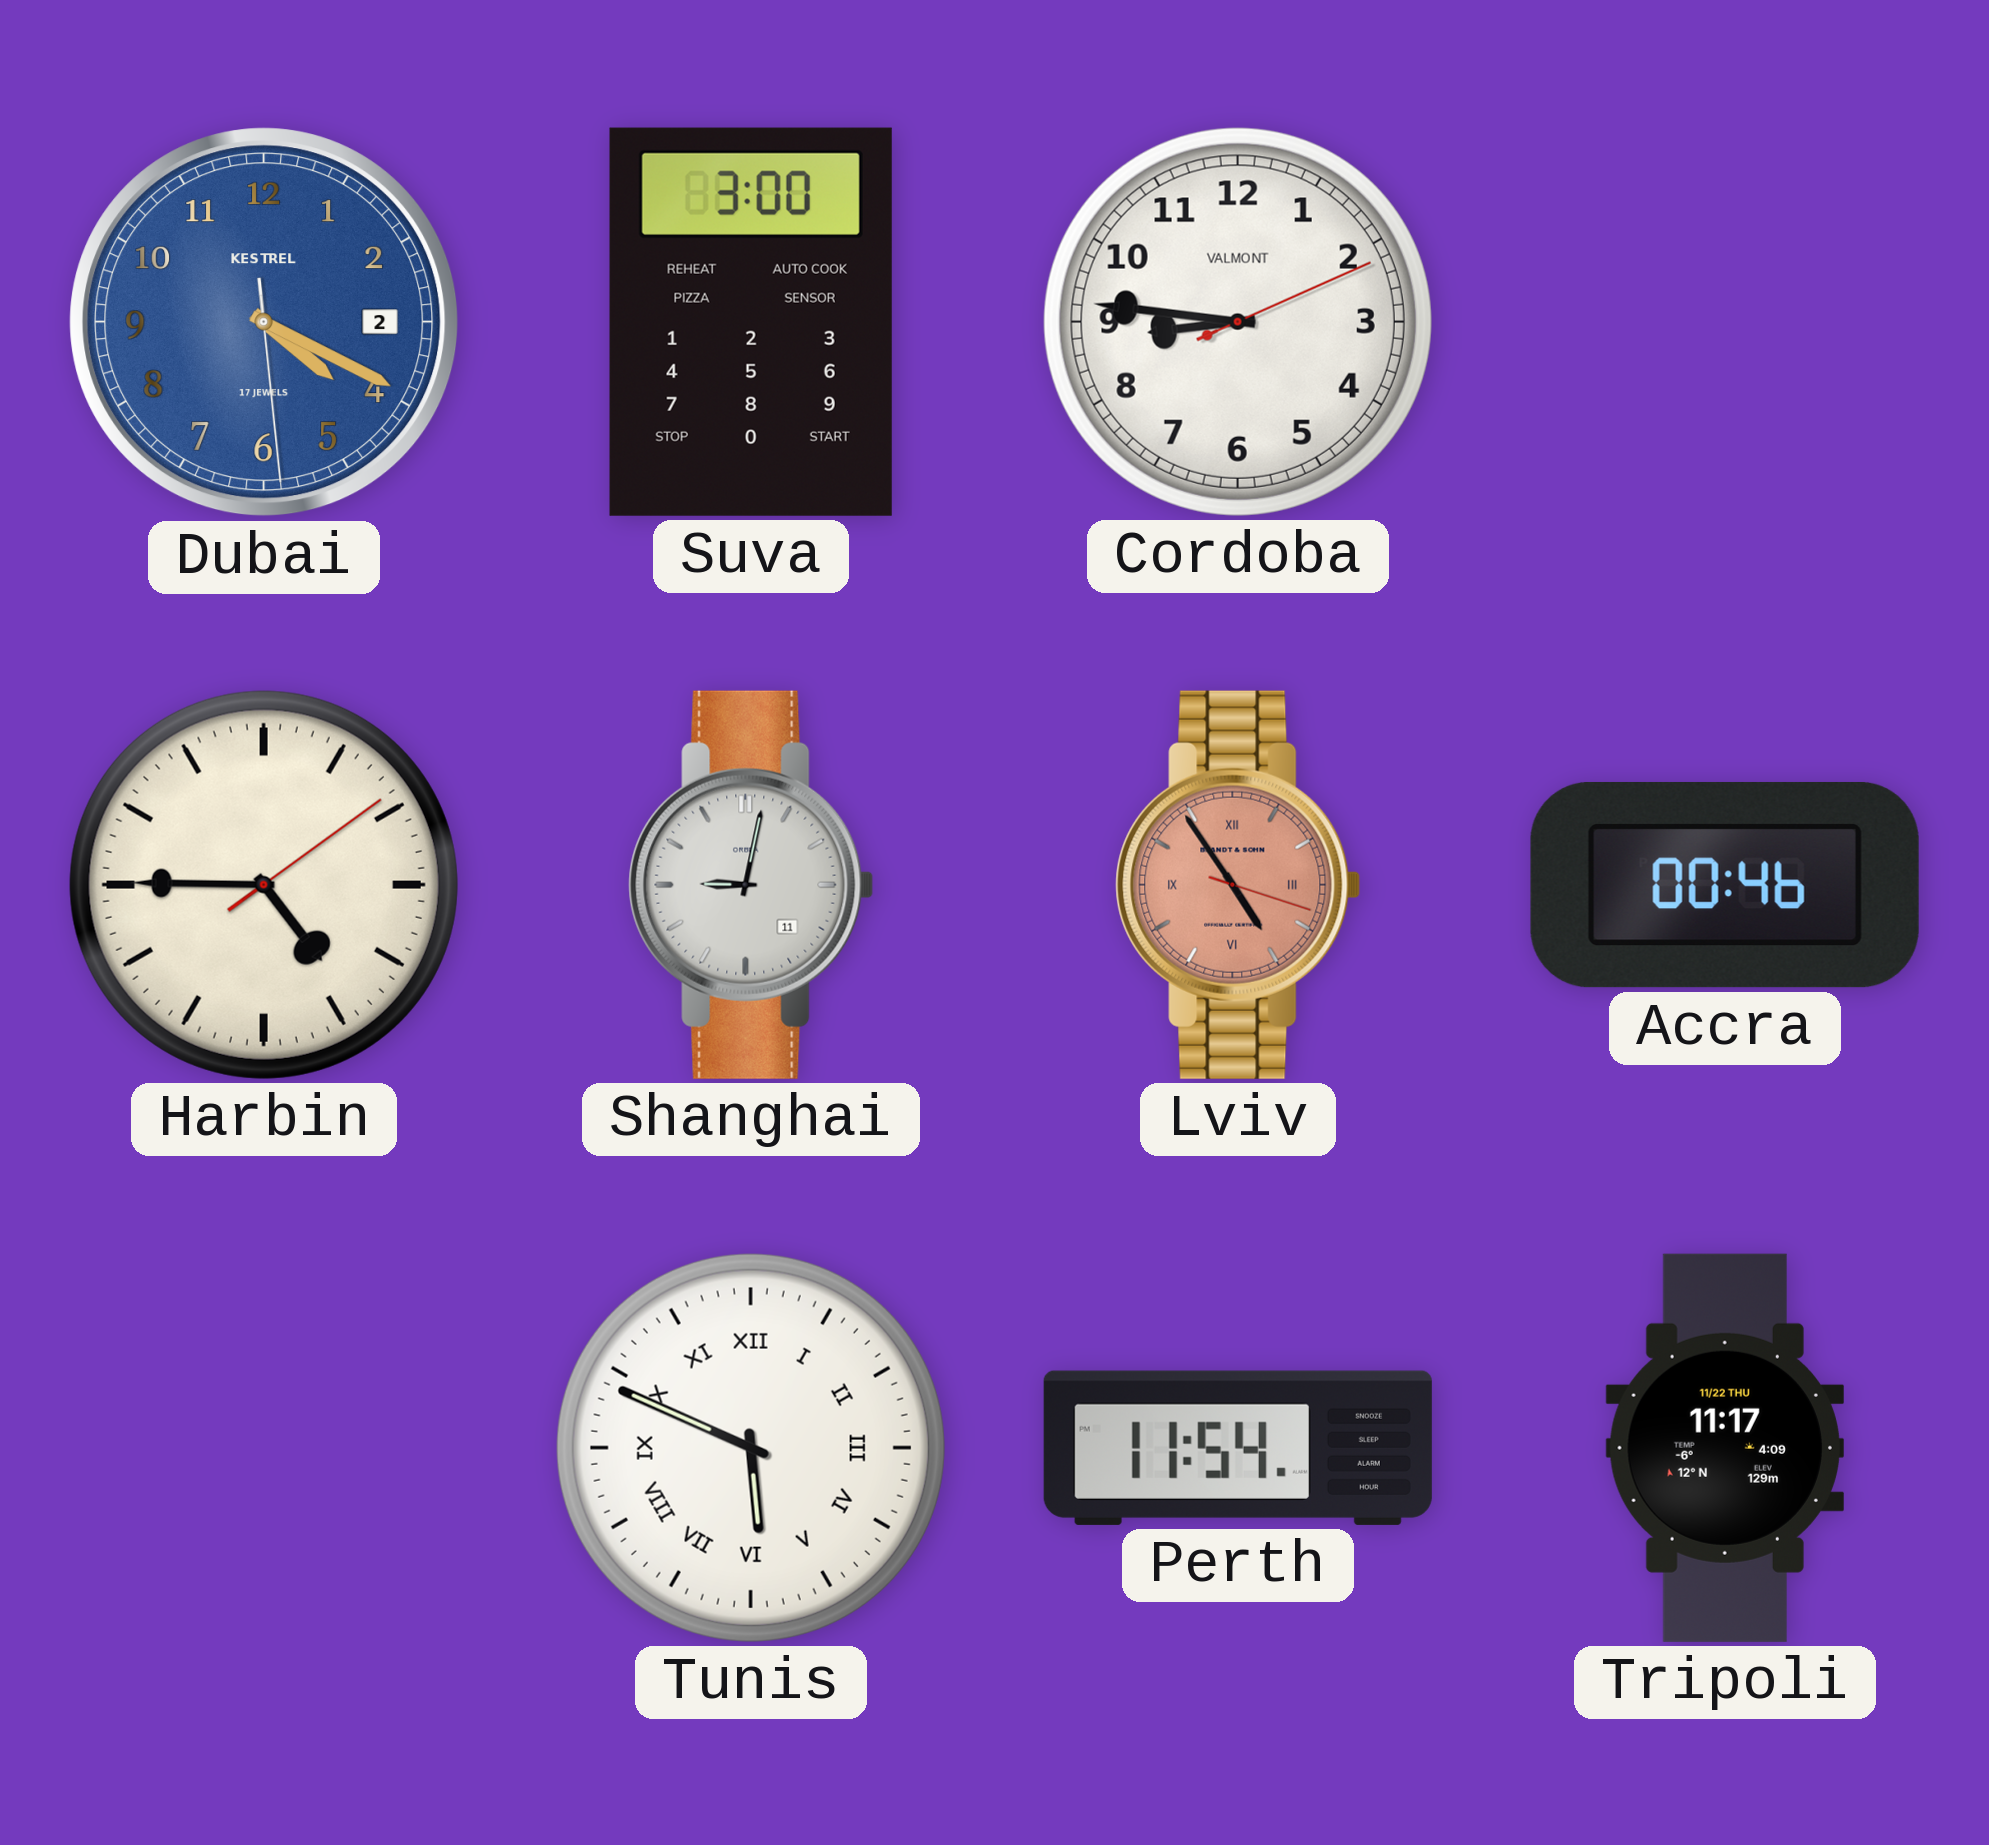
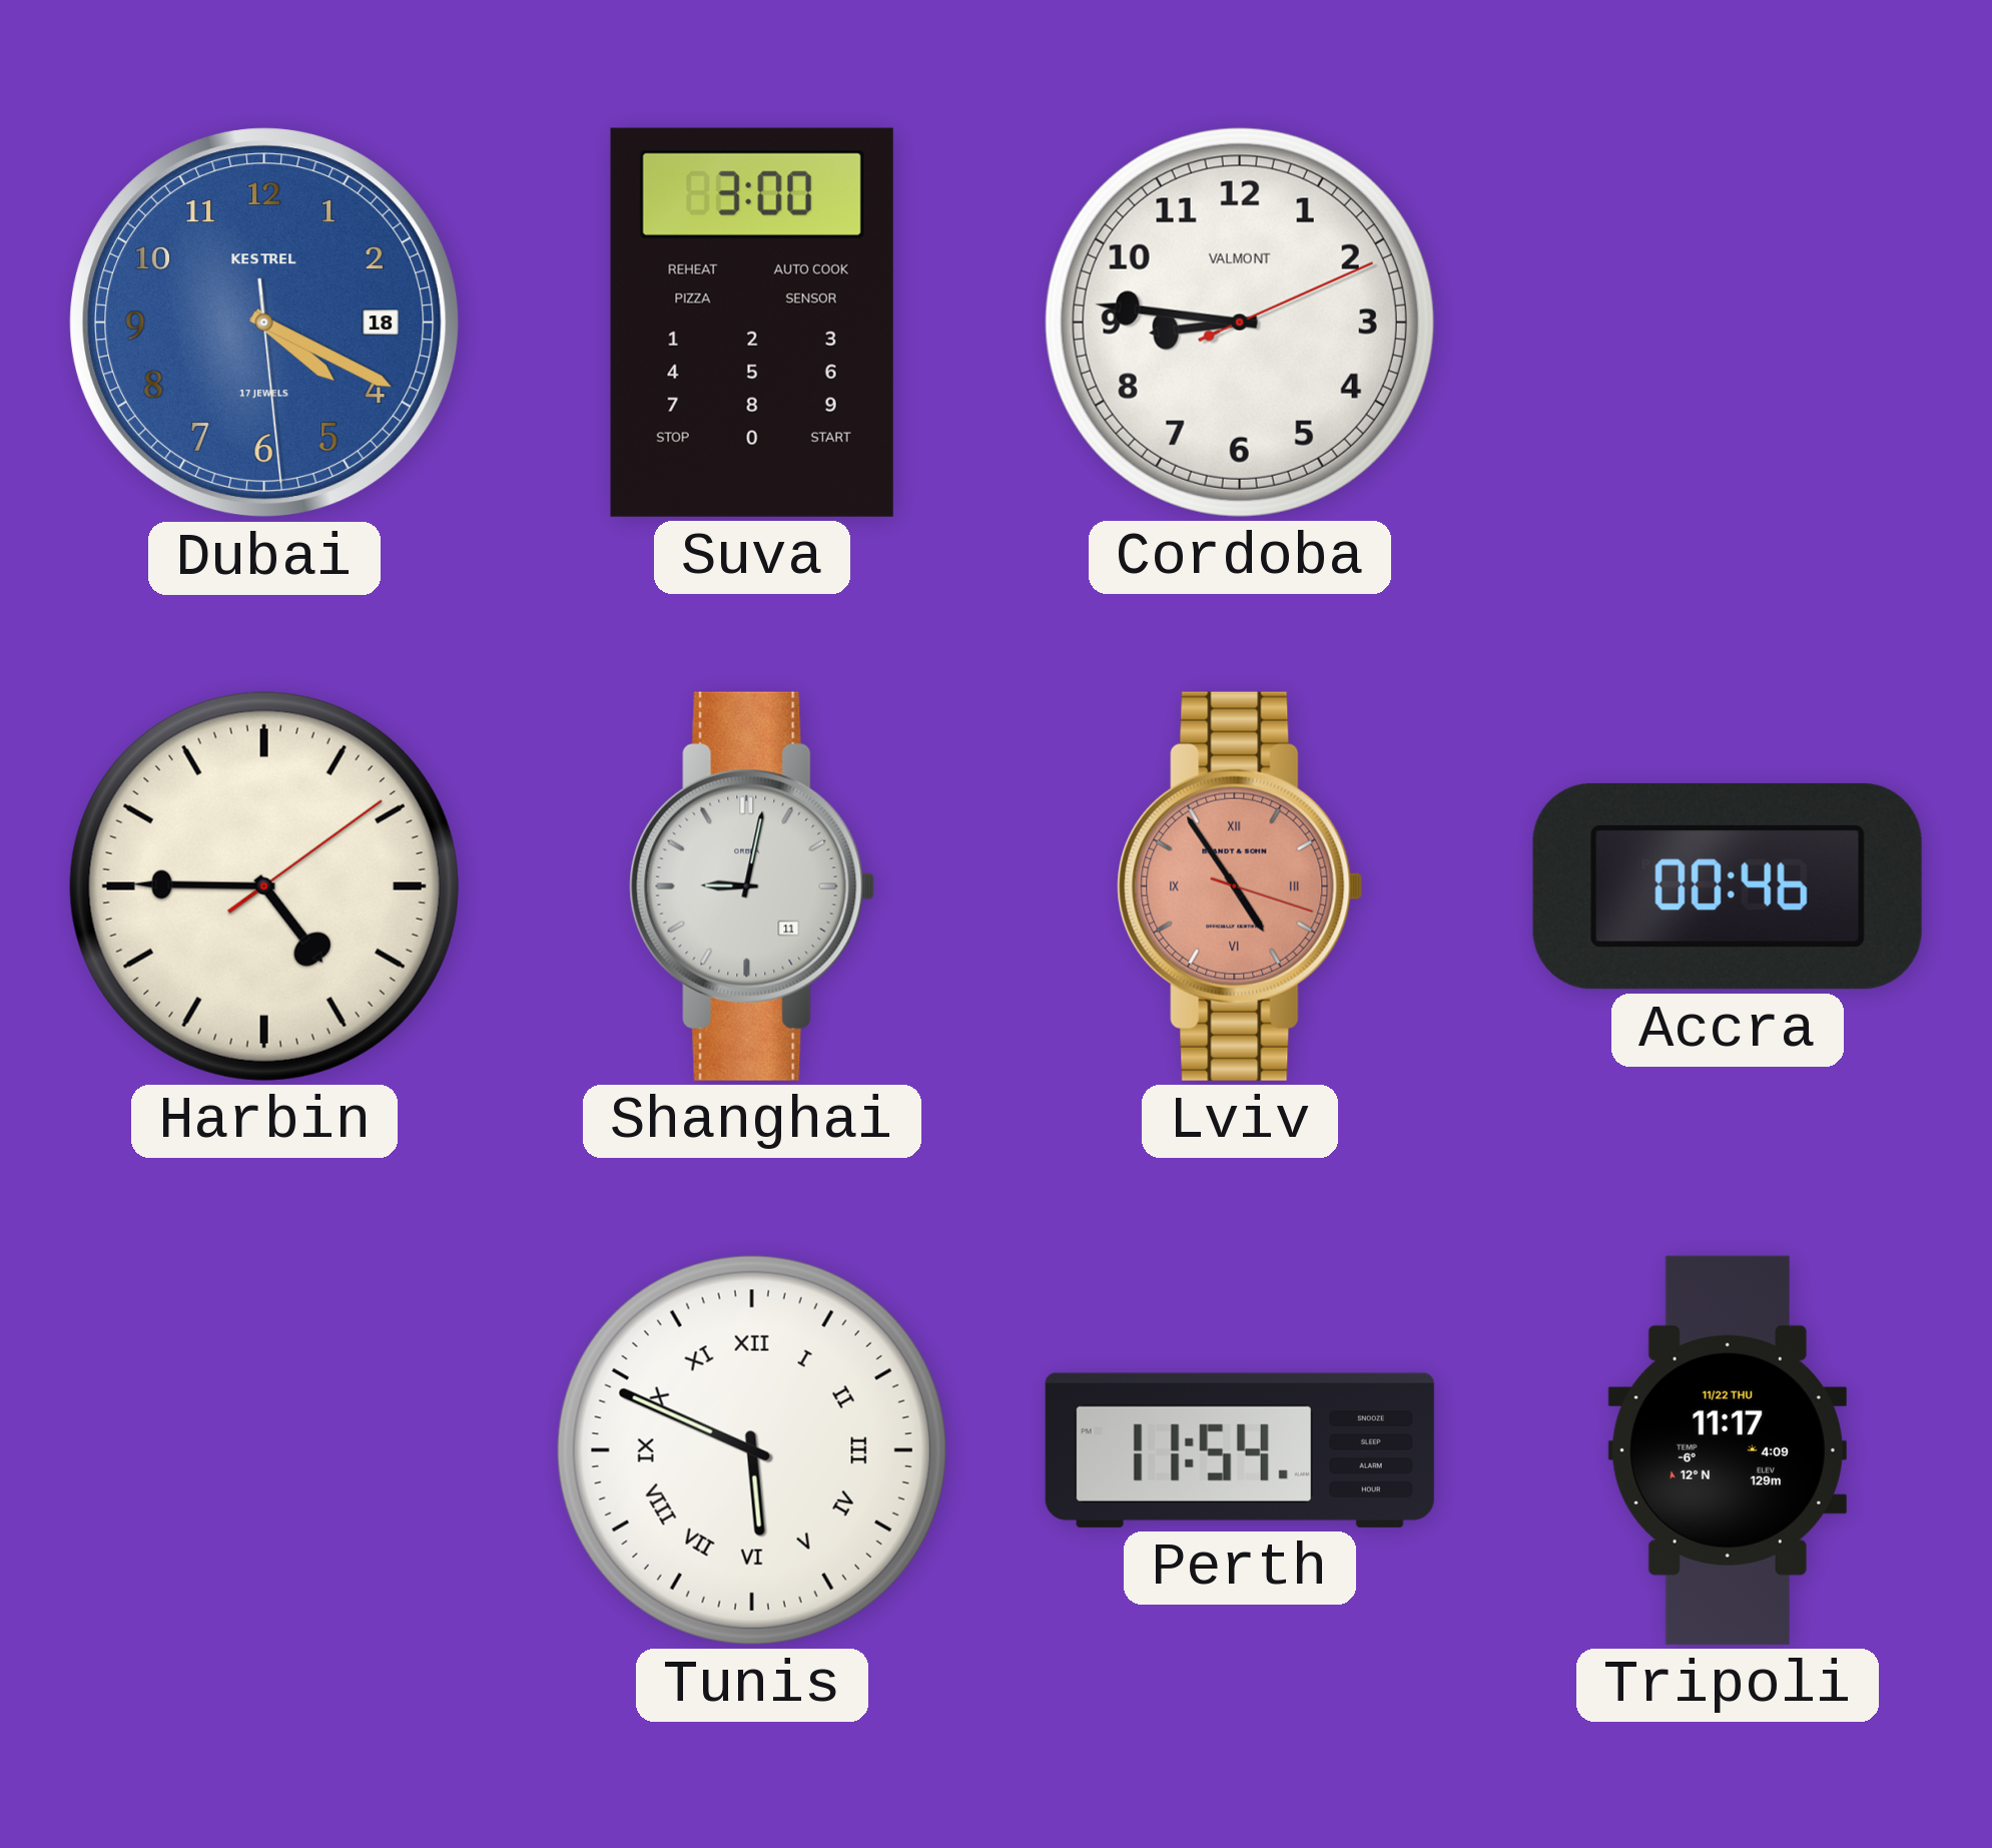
Dubai date: 2 -> 18 (264, 323)
